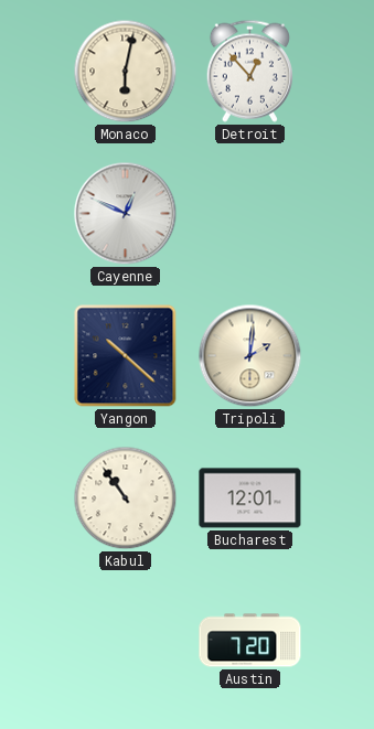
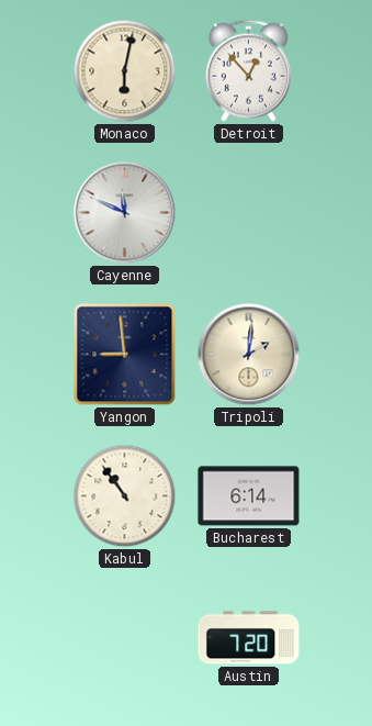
Cayenne: 12:49 -> 11:49 (125, 213)
Yangon: 10:22 -> 8:59 (125, 355)
Bucharest: 12:01 -> 6:14 (249, 496)
